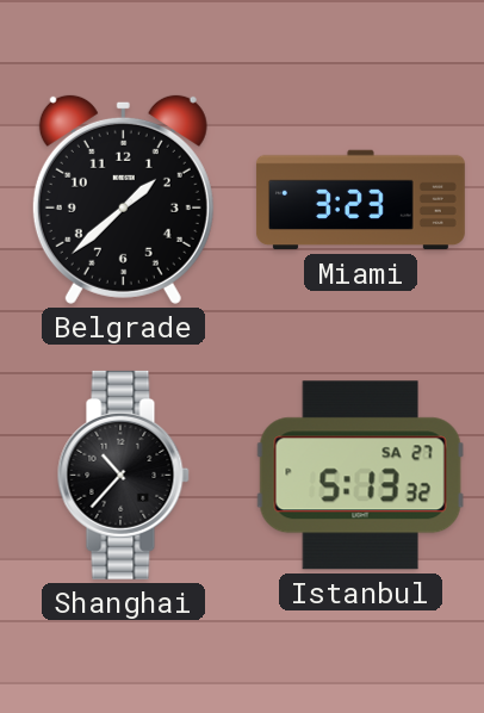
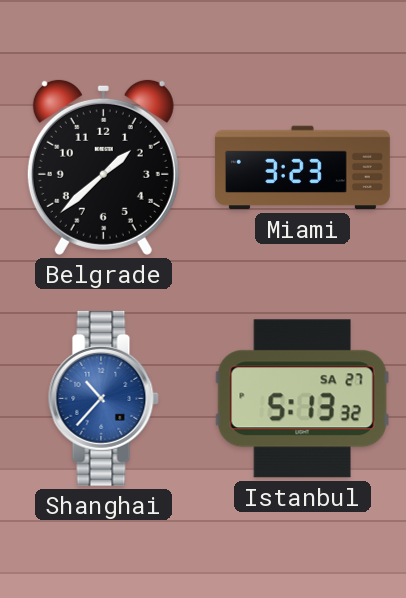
Shanghai dial: black -> blue (103, 398)
